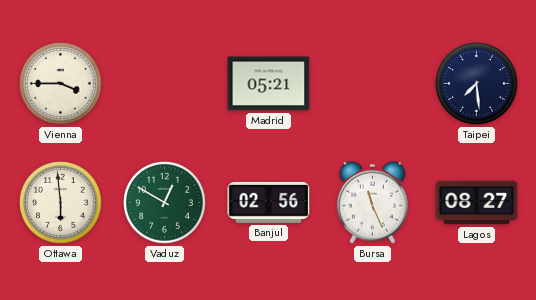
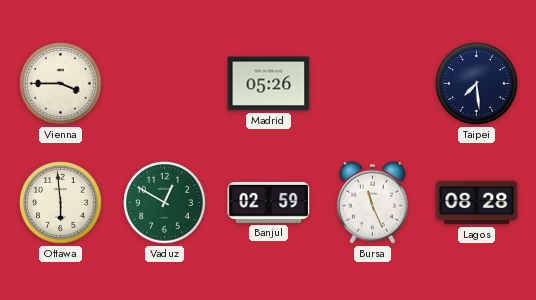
Madrid: 05:21 -> 05:26 (269, 84)
Banjul: 02:56 -> 02:59 (269, 202)
Lagos: 08:27 -> 08:28 (477, 203)
